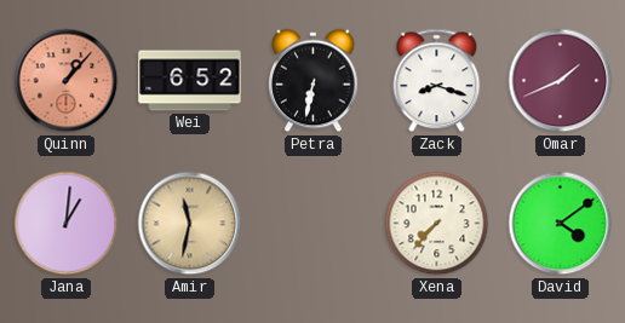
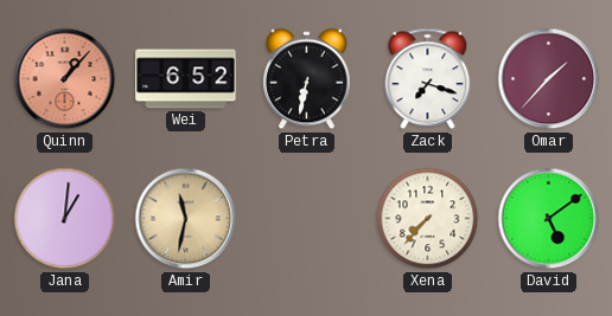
Zack: 8:18 -> 7:18 (428, 79)
Omar: 1:41 -> 1:37 (549, 79)
David: 4:09 -> 5:09 (549, 219)
